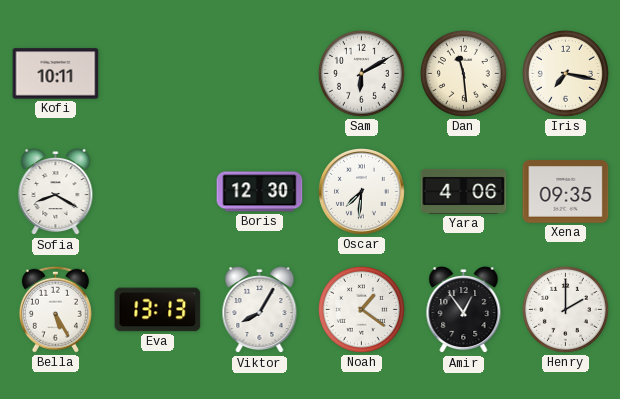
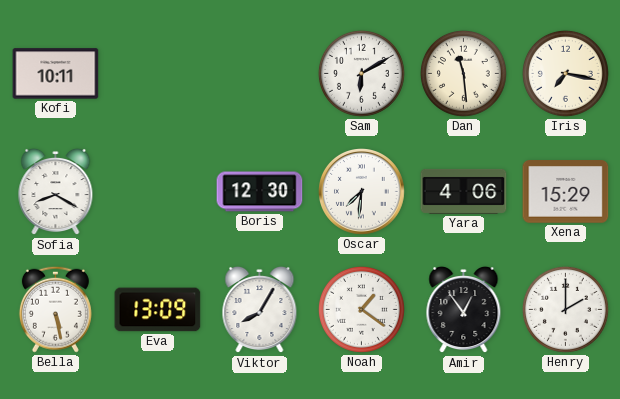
Xena: 09:35 -> 15:29 (566, 192)
Bella: 5:25 -> 5:28 (55, 309)
Eva: 13:13 -> 13:09 (158, 310)
